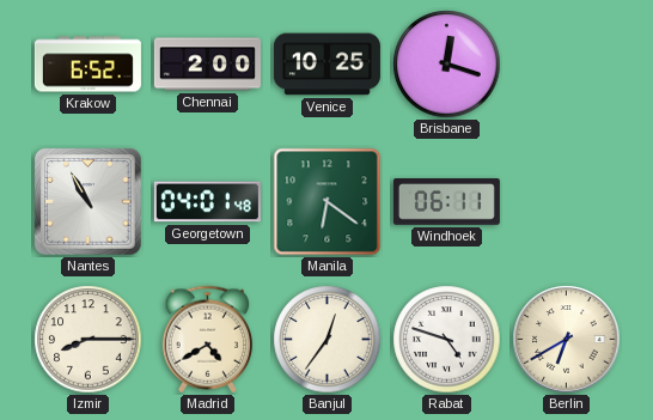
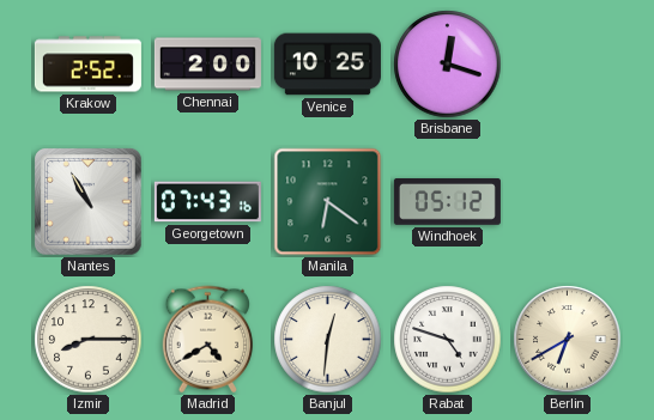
Krakow: 6:52 -> 2:52 (87, 65)
Georgetown: 04:01 -> 07:43 (207, 202)
Windhoek: 06:11 -> 05:12 (447, 202)
Banjul: 12:36 -> 12:31 (328, 340)
